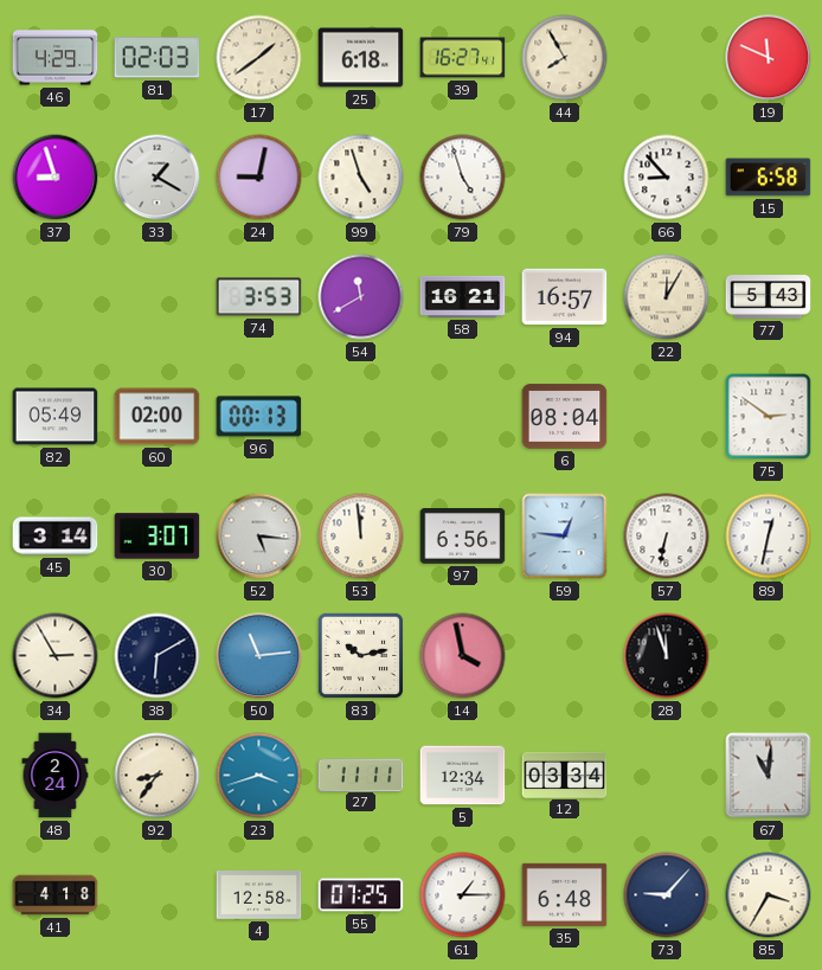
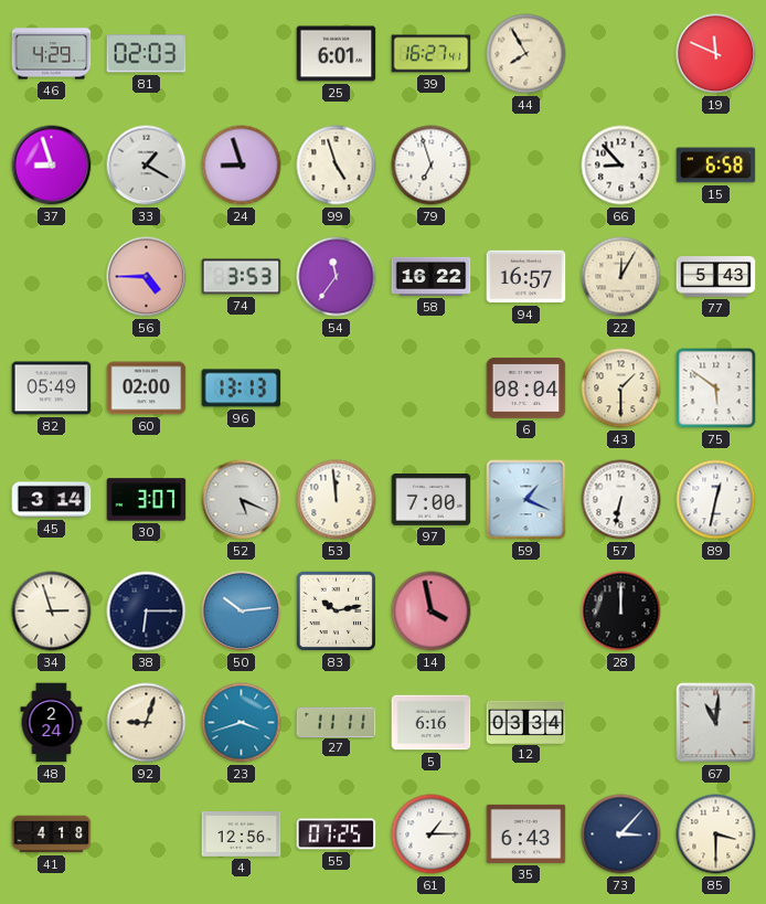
17: 1:39 -> none (259, 58)
25: 6:18 -> 6:01 (337, 54)
24: 9:02 -> 8:57 (242, 166)
79: 4:57 -> 6:57 (432, 166)
56: none -> 4:45 (147, 277)
54: 11:40 -> 11:36 (337, 277)
58: 16:21 -> 16:22 (432, 276)
96: 00:13 -> 13:13 (242, 389)
43: none -> 1:30 (621, 389)
75: 2:51 -> 5:51 (716, 389)
52: 5:16 -> 5:19 (242, 500)
97: 6:56 -> 7:00 (432, 500)
59: 12:46 -> 1:19 (526, 500)
34: 2:55 -> 2:57 (52, 611)
38: 6:10 -> 6:15 (147, 611)
50: 11:14 -> 10:14 (242, 611)
28: 11:57 -> 12:00 (621, 611)
92: 8:36 -> 9:03 (147, 723)
5: 12:34 -> 6:16 (432, 723)
4: 12:58 -> 12:56 (242, 834)
35: 6:48 -> 6:43 (526, 833)
73: 9:07 -> 3:07 (621, 834)
85: 3:35 -> 3:30 (716, 834)
